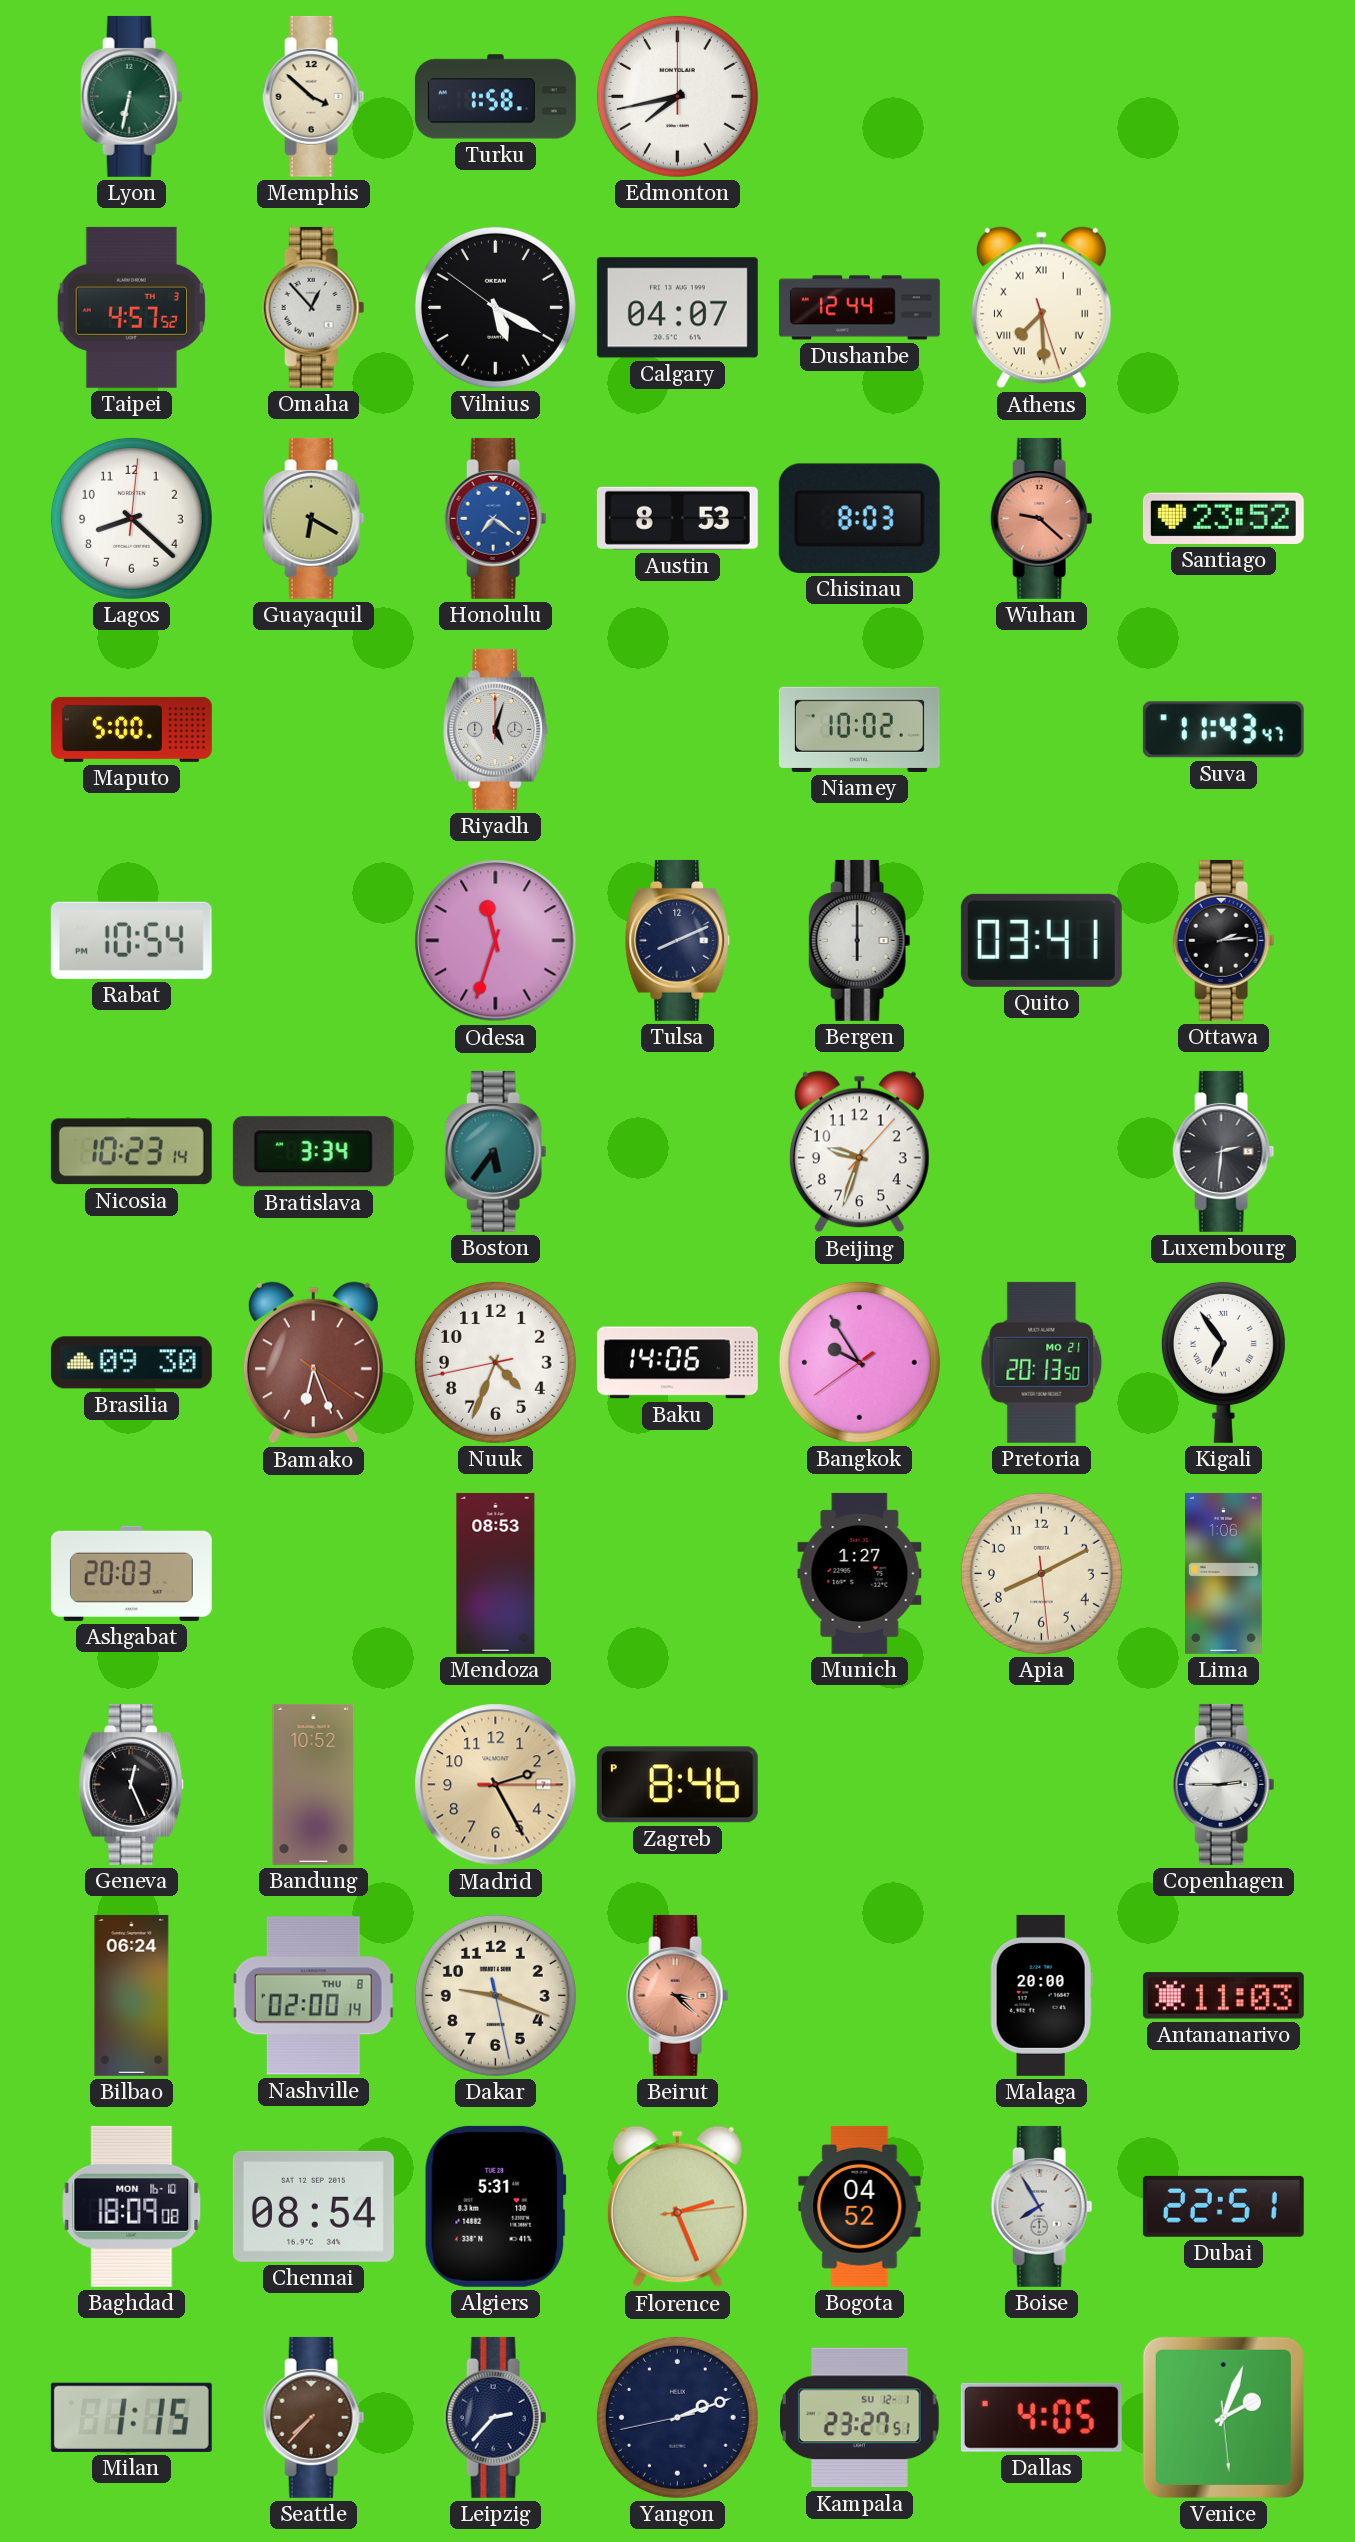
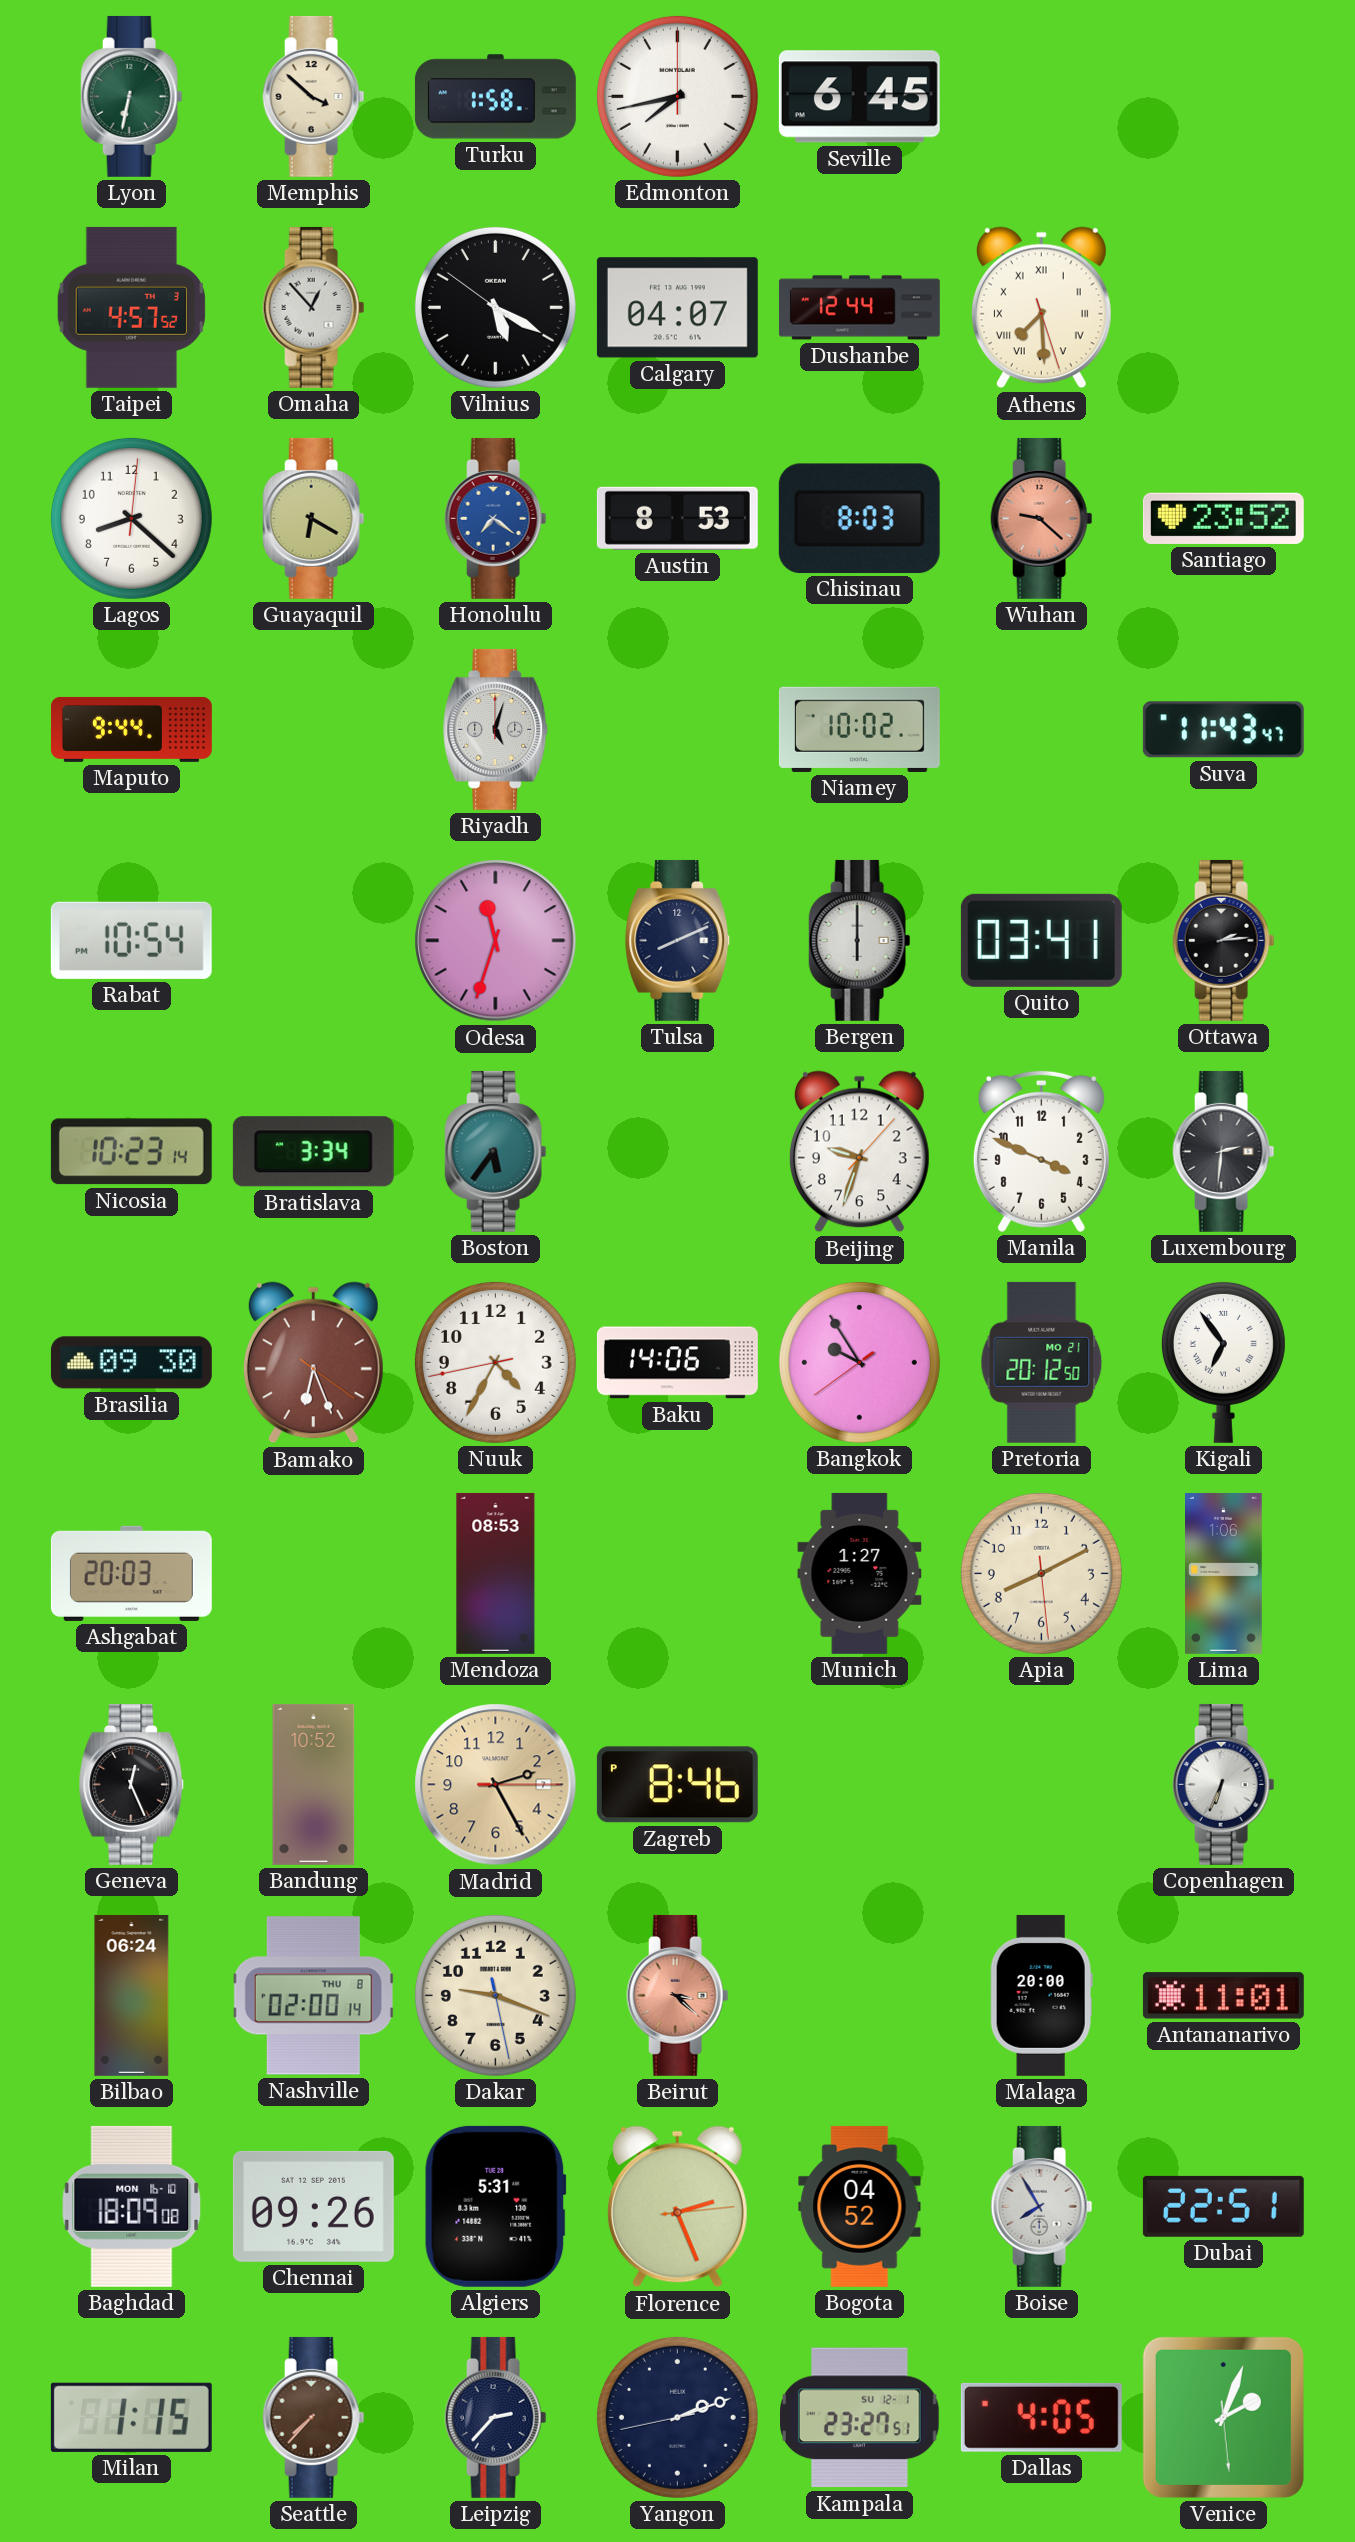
Seville: none -> 6:45 (859, 97)
Maputo: 5:00 -> 9:44 (131, 729)
Manila: none -> 3:49 (1041, 1151)
Nuuk: 4:33 -> 4:34 (495, 1362)
Pretoria: 20:13 -> 20:12 (1042, 1362)
Copenhagen: 2:45 -> 6:34 (1224, 1784)
Antananarivo: 11:03 -> 11:01 (1223, 1996)
Chennai: 08:54 -> 09:26 (313, 2206)
